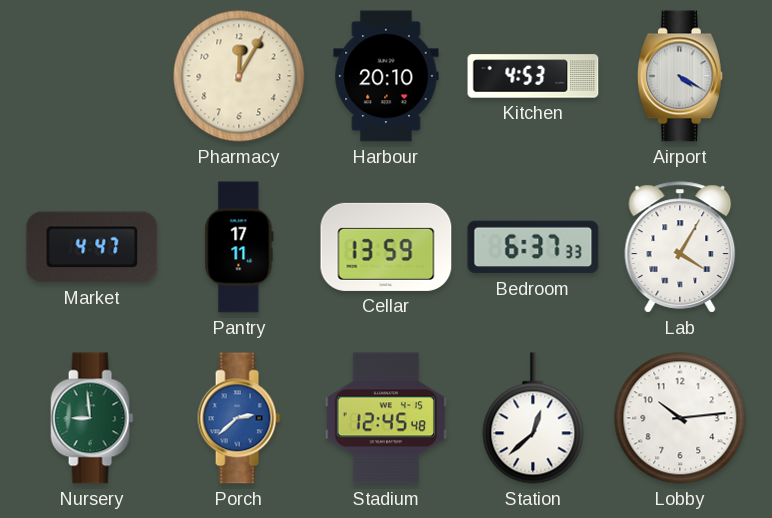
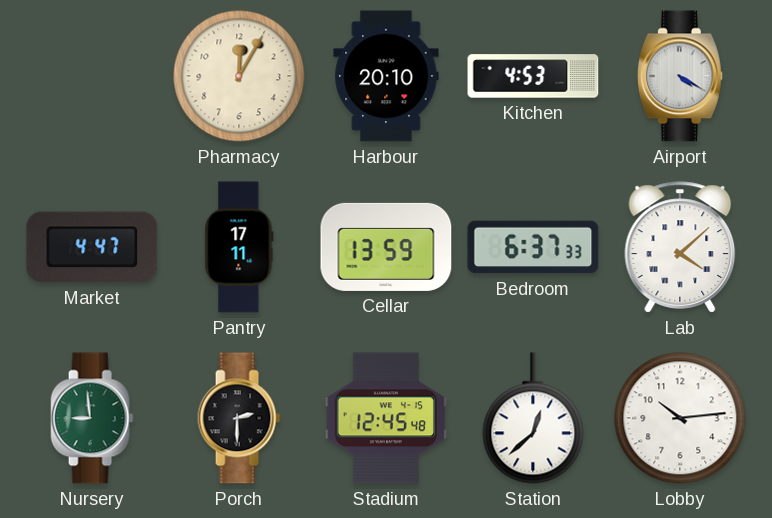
Lab: 4:05 -> 4:08 (680, 247)
Porch: 2:38 -> 2:30 (239, 418)
Porch dial: blue -> black (239, 418)
